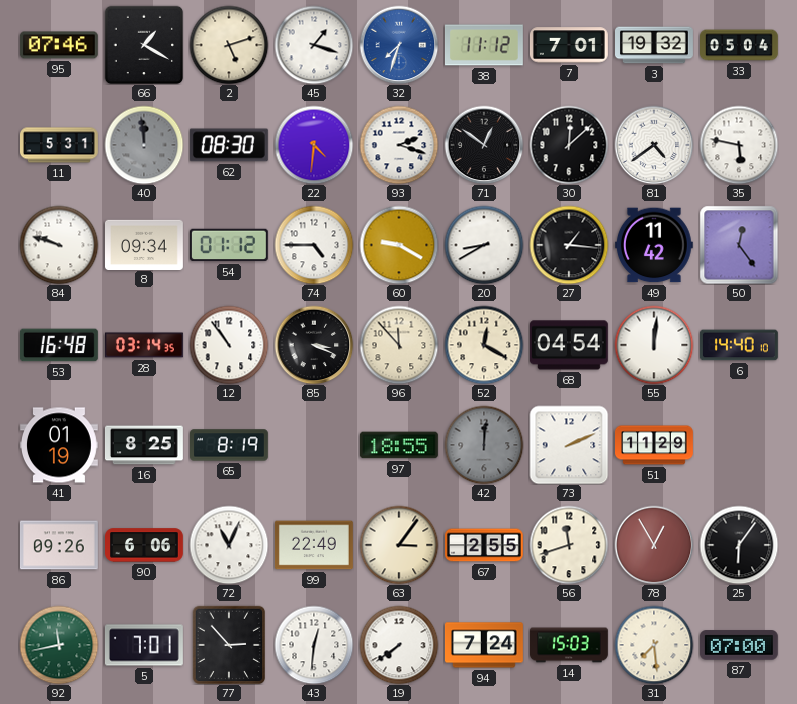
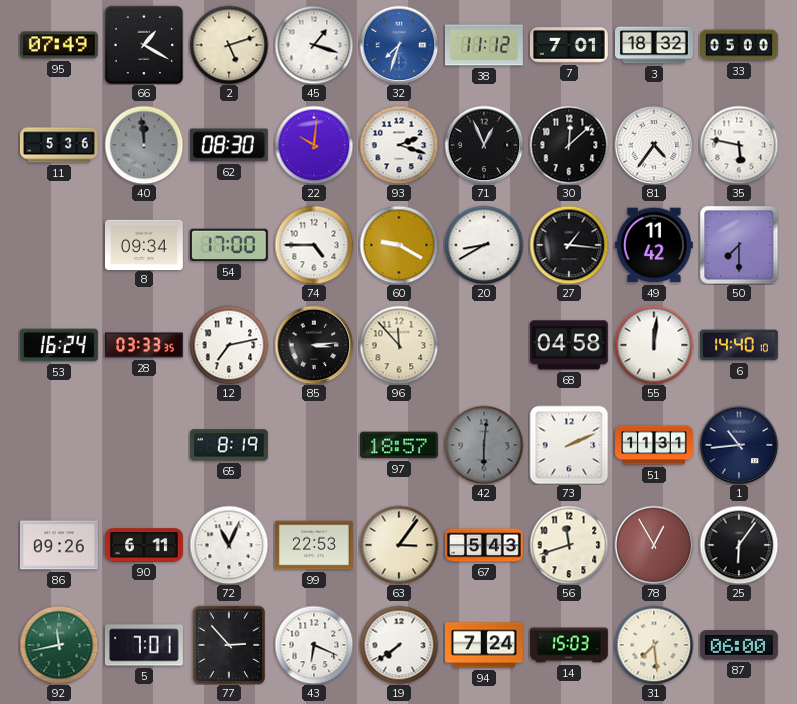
95: 07:46 -> 07:49 (59, 45)
3: 19:32 -> 18:32 (655, 45)
33: 05:04 -> 05:00 (740, 45)
11: 5:31 -> 5:36 (60, 145)
22: 4:31 -> 10:01 (314, 145)
71: 12:51 -> 12:56 (484, 145)
81: 4:39 -> 4:36 (654, 145)
84: 9:48 -> none (59, 245)
54: 01:12 -> 17:00 (229, 245)
50: 12:24 -> 7:30 (739, 245)
53: 16:48 -> 16:24 (59, 345)
28: 03:14 -> 03:33 (145, 345)
12: 10:54 -> 7:13 (229, 345)
85: 3:19 -> 3:14 (314, 345)
52: 12:20 -> none (484, 345)
68: 04:54 -> 04:58 (569, 345)
41: 01:19 -> none (60, 445)
16: 8:25 -> none (145, 445)
97: 18:55 -> 18:57 (399, 445)
42: 12:01 -> 6:01 (484, 445)
51: 11:29 -> 11:31 (655, 445)
1: none -> 10:44 (739, 445)
90: 6:06 -> 6:11 (145, 545)
99: 22:49 -> 22:53 (314, 545)
67: 2:55 -> 5:43 (485, 545)
43: 12:31 -> 6:19 (314, 645)
87: 07:00 -> 06:00 (739, 645)
